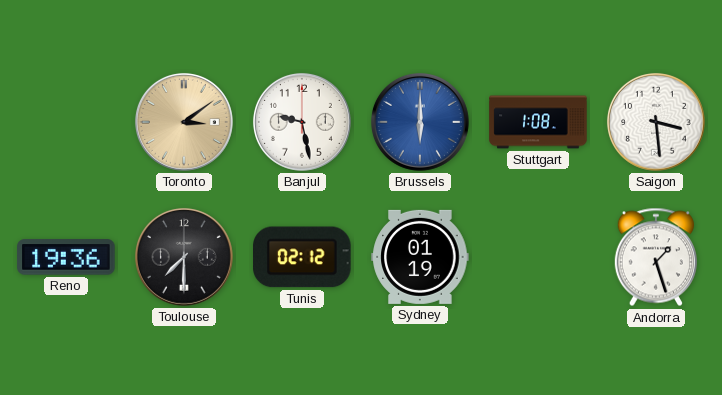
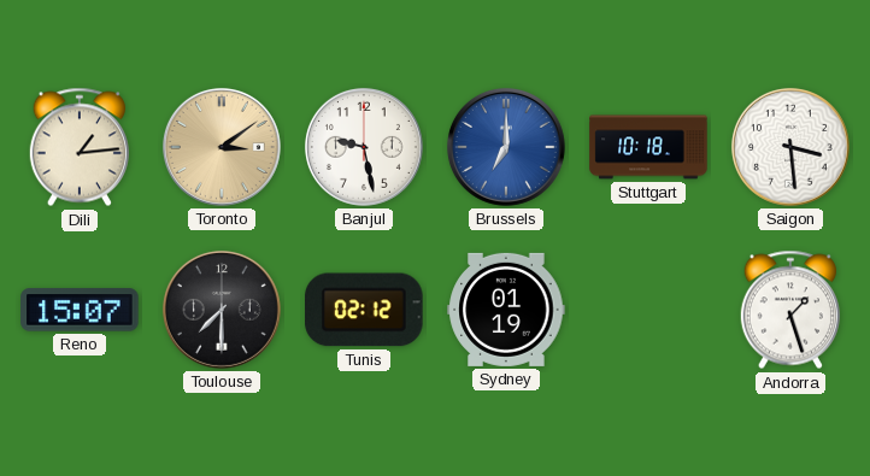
Dili: none -> 1:14 (80, 147)
Brussels: 6:00 -> 7:00 (506, 147)
Stuttgart: 1:08 -> 10:18 (648, 147)
Reno: 19:36 -> 15:07 (80, 310)
